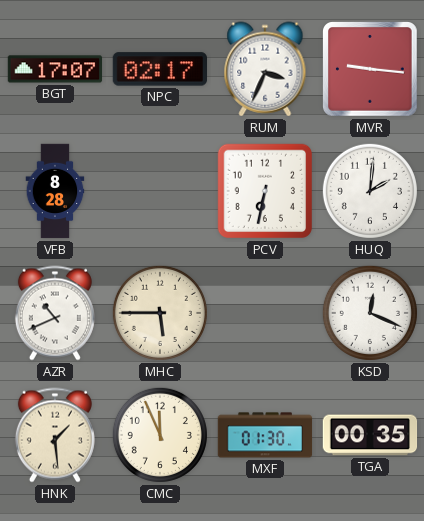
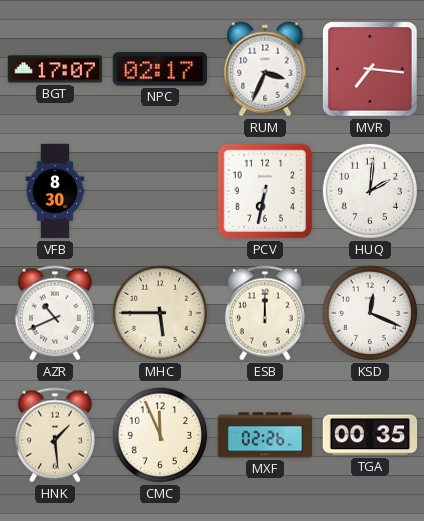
MVR: 9:16 -> 7:16 (371, 70)
VFB: 8:28 -> 8:30 (55, 191)
ESB: none -> 12:00 (265, 313)
MXF: 01:30 -> 02:26 (265, 435)
